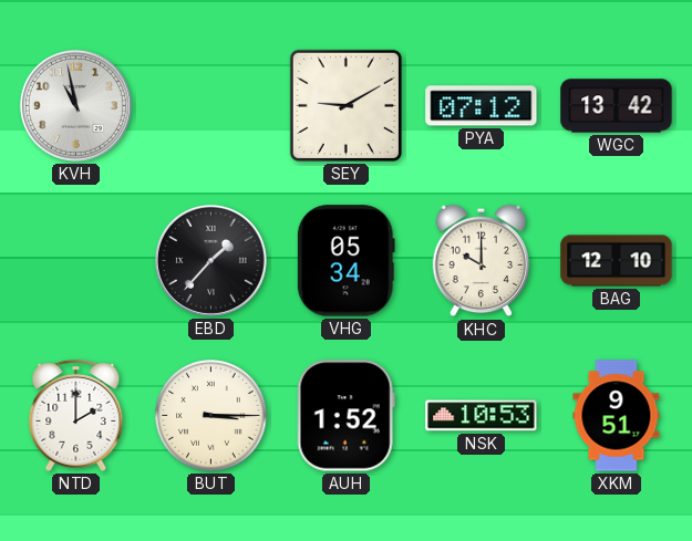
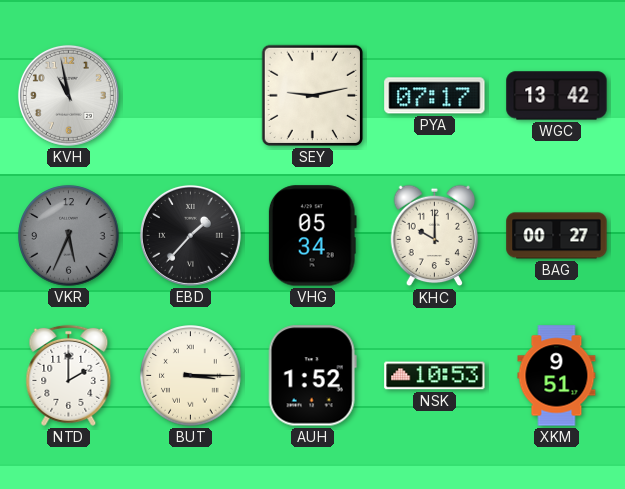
SEY: 9:10 -> 9:13 (312, 95)
PYA: 07:12 -> 07:17 (435, 96)
VKR: none -> 5:34 (69, 236)
BAG: 12:10 -> 00:27 (557, 236)
